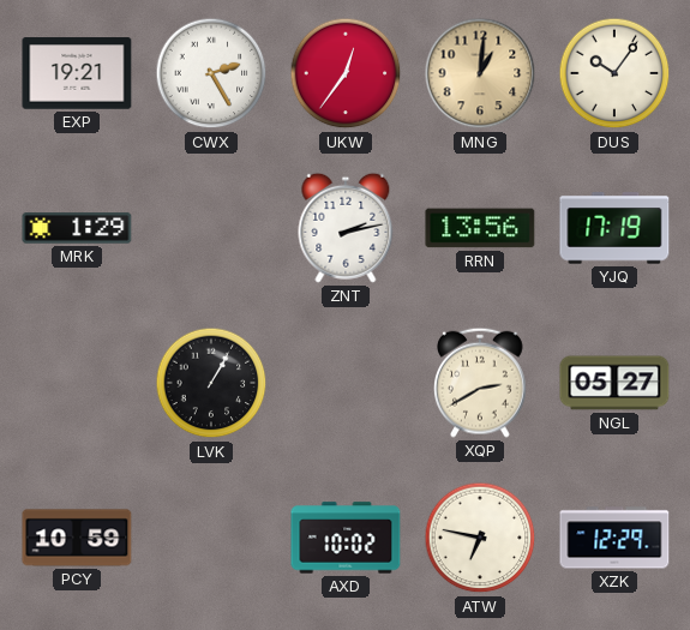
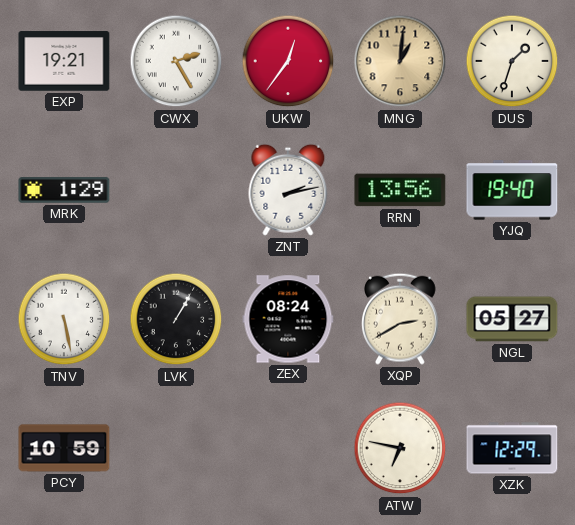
DUS: 10:06 -> 1:33 (512, 61)
YJQ: 17:19 -> 19:40 (512, 190)
TNV: none -> 5:28 (64, 319)
ZEX: none -> 08:24 (288, 319)
AXD: 10:02 -> none (346, 538)
